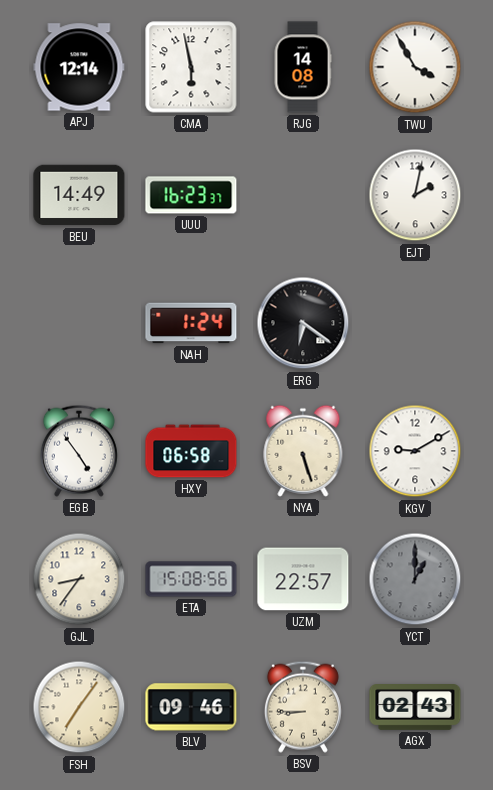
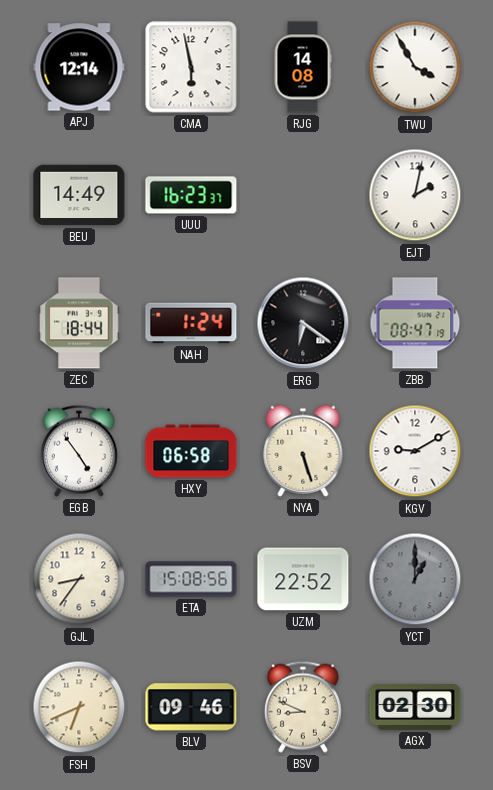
ZEC: none -> 18:44 (79, 323)
ZBB: none -> 08:47 (415, 323)
UZM: 22:57 -> 22:52 (303, 579)
FSH: 7:06 -> 6:41 (79, 707)
BSV: 8:45 -> 8:49 (303, 707)
AGX: 02:43 -> 02:30 (415, 708)
